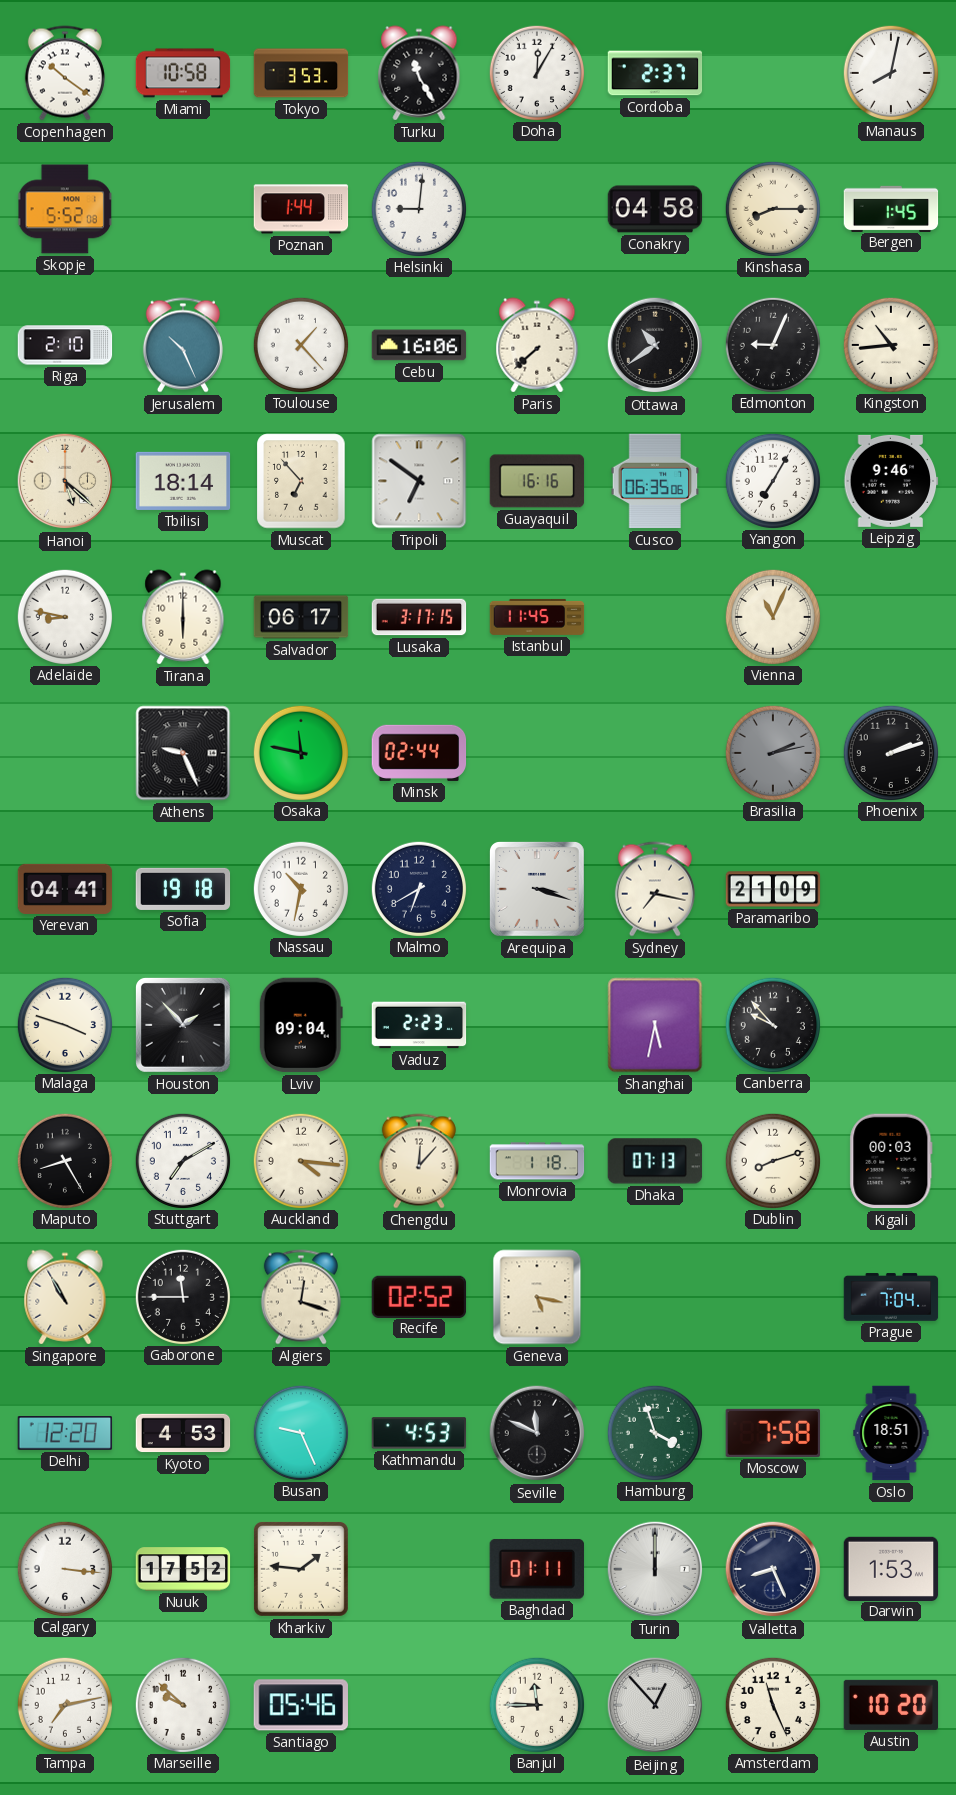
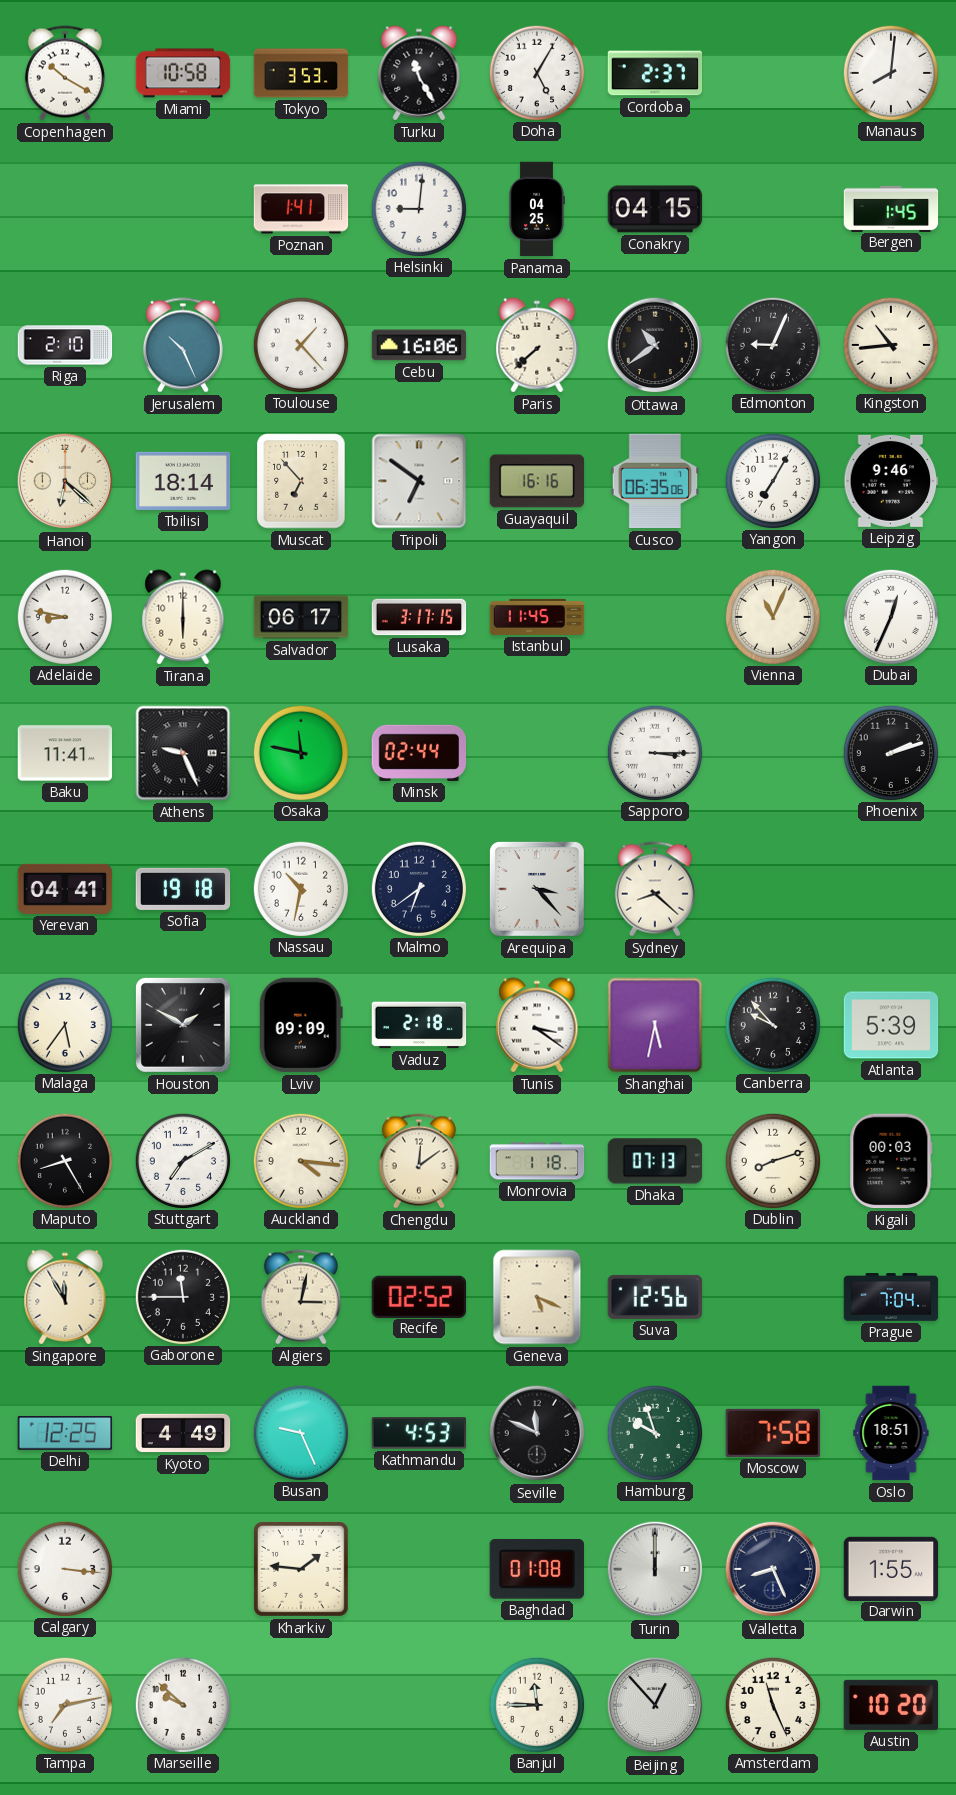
Copenhagen: 10:21 -> 10:20 (65, 73)
Doha: 12:05 -> 5:05 (536, 72)
Manaus: 8:02 -> 8:01 (890, 72)
Skopje: 5:52 -> none (65, 209)
Poznan: 1:44 -> 1:41 (301, 209)
Panama: none -> 04:25 (537, 209)
Conakry: 04:58 -> 04:15 (655, 209)
Kinshasa: 8:15 -> none (772, 208)
Hanoi: 5:22 -> 6:22 (65, 481)
Dubai: none -> 12:34 (890, 616)
Baku: none -> 11:41 (65, 753)
Sapporo: none -> 3:15 (654, 752)
Brasilia: 2:13 -> none (772, 752)
Malmo: 6:40 -> 6:39 (418, 888)
Arequipa: 3:18 -> 3:23 (537, 889)
Sydney: 7:17 -> 8:22 (655, 889)
Paramaribo: 21:09 -> none (773, 889)
Malaga: 3:48 -> 5:36 (64, 1024)
Houston: 1:53 -> 1:50 (183, 1025)
Lviv: 09:04 -> 09:09 (301, 1025)
Vaduz: 2:23 -> 2:18 (419, 1025)
Tunis: none -> 3:21 (537, 1025)
Atlanta: none -> 5:39 (891, 1025)
Chengdu: 12:07 -> 12:09 (419, 1161)
Singapore: 10:55 -> 11:55 (65, 1297)
Algiers: 12:18 -> 3:02 (301, 1297)
Geneva: 5:17 -> 5:19 (537, 1297)
Suva: none -> 12:56 (655, 1297)
Delhi: 12:20 -> 12:25 (65, 1434)
Kyoto: 4:53 -> 4:49 (183, 1433)
Hamburg: 3:57 -> 9:57 (654, 1432)
Nuuk: 17:52 -> none (183, 1569)
Baghdad: 01:11 -> 01:08 (537, 1569)
Darwin: 1:53 -> 1:55 (891, 1568)
Santiago: 05:46 -> none (301, 1705)
